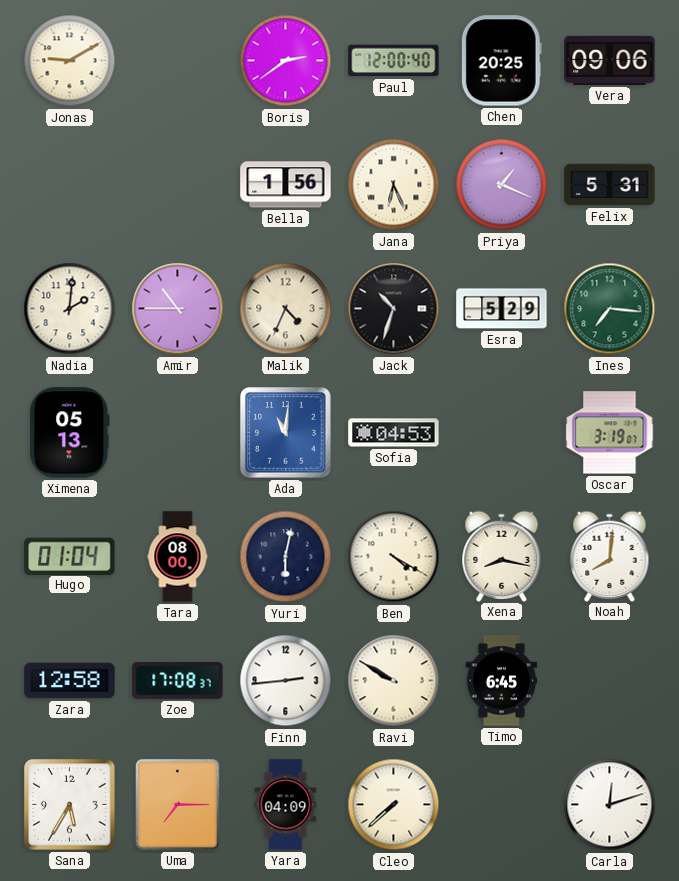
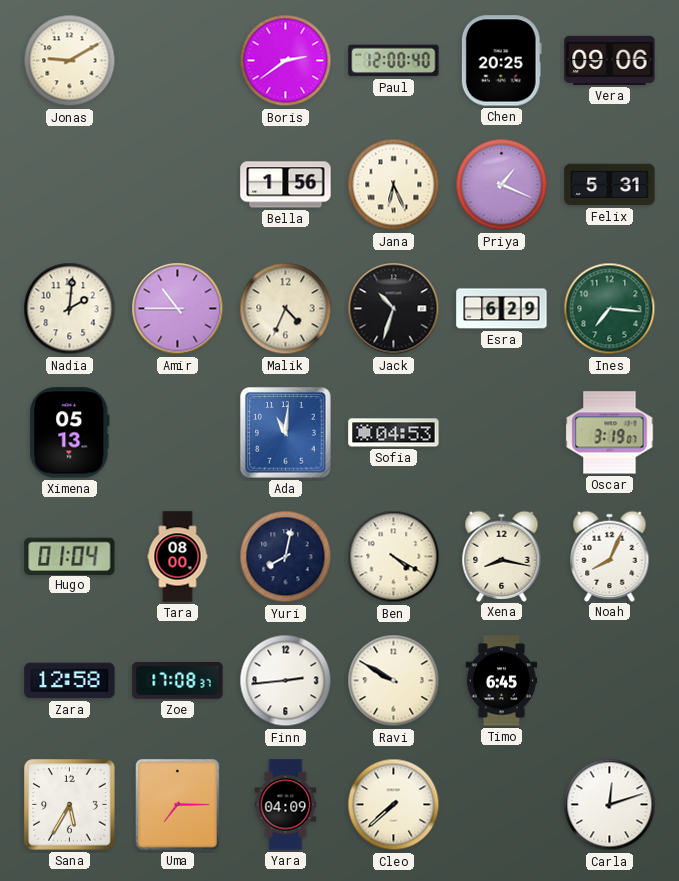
Esra: 5:29 -> 6:29 (502, 309)
Yuri: 6:02 -> 8:02 (286, 557)
Noah: 8:01 -> 8:04 (610, 556)
